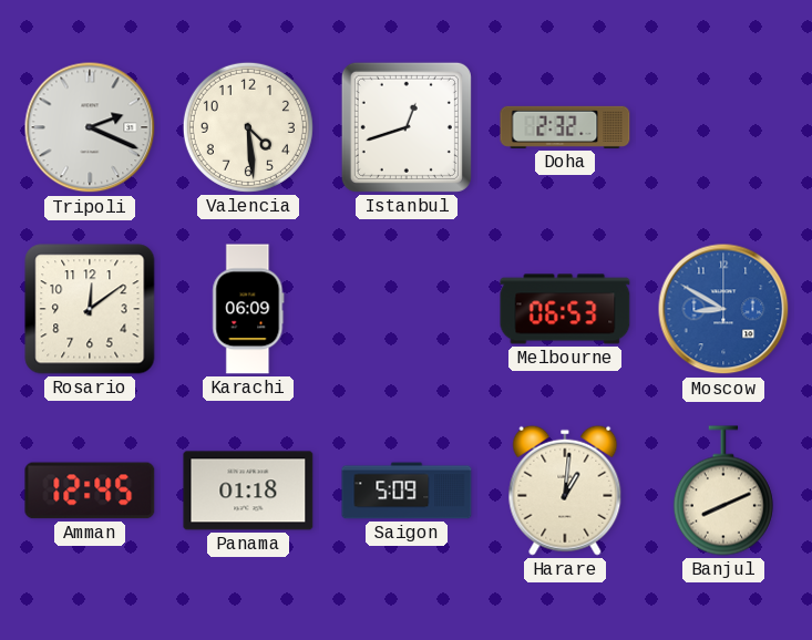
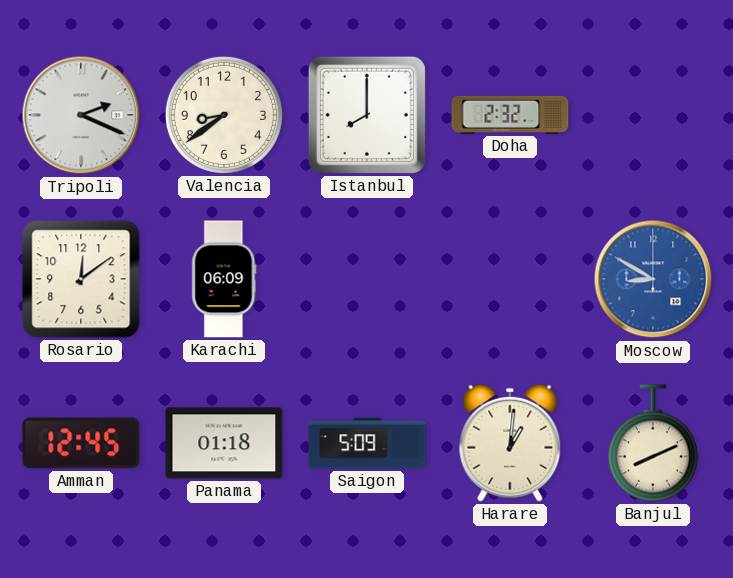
Valencia: 4:29 -> 8:39 (224, 115)
Istanbul: 12:42 -> 8:00 (367, 115)
Melbourne: 06:53 -> none (565, 309)
